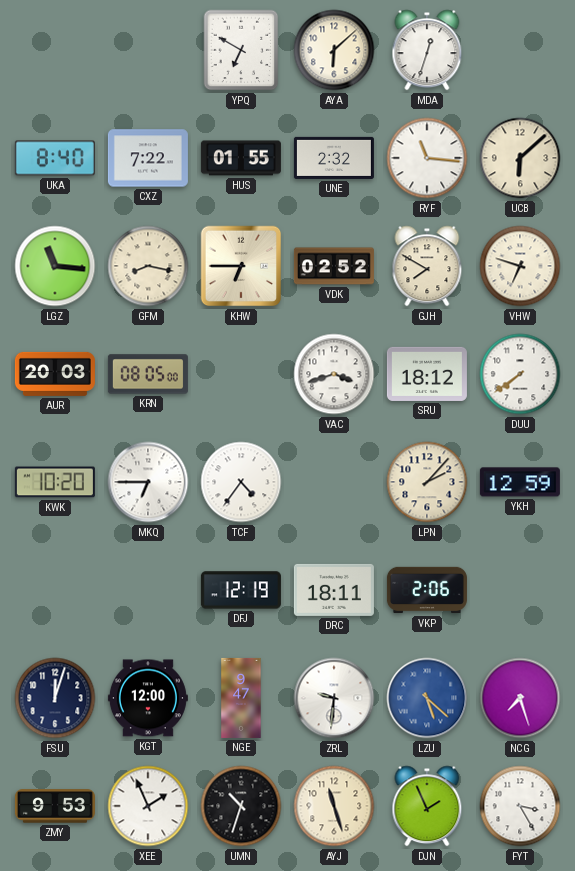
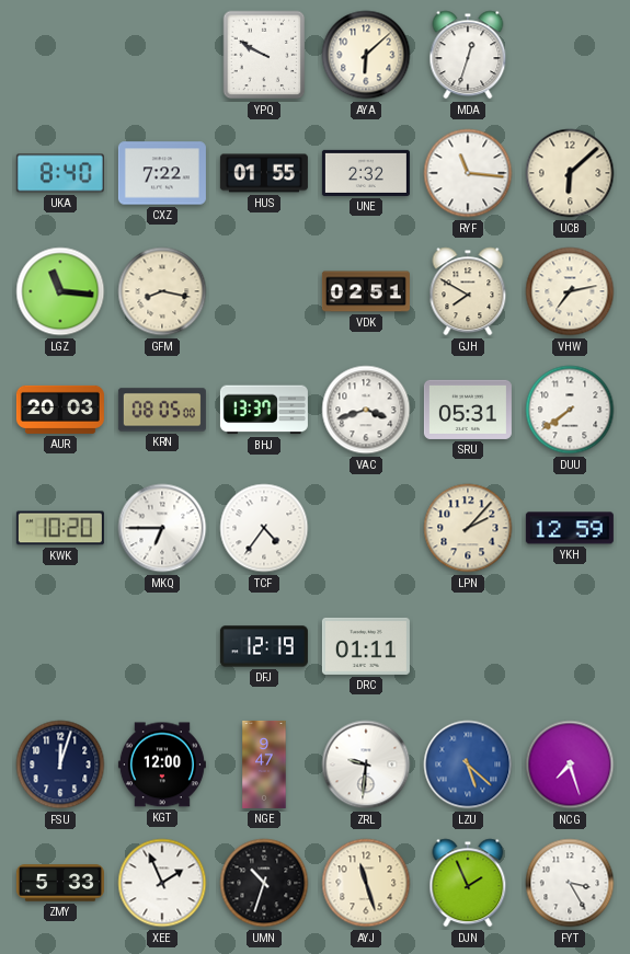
YPQ: 6:50 -> 9:50 (264, 55)
KHW: 6:45 -> none (241, 266)
VDK: 02:52 -> 02:51 (366, 291)
VHW: 6:48 -> 7:13 (570, 291)
BHJ: none -> 13:37 (264, 410)
SRU: 18:12 -> 05:31 (468, 410)
DRC: 18:11 -> 01:11 (366, 646)
VKP: 2:06 -> none (427, 590)
ZMY: 9:53 -> 5:33 (60, 883)
